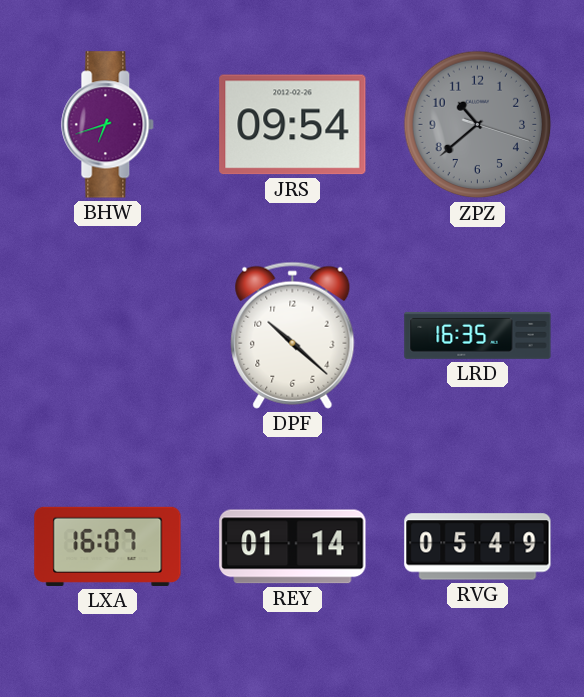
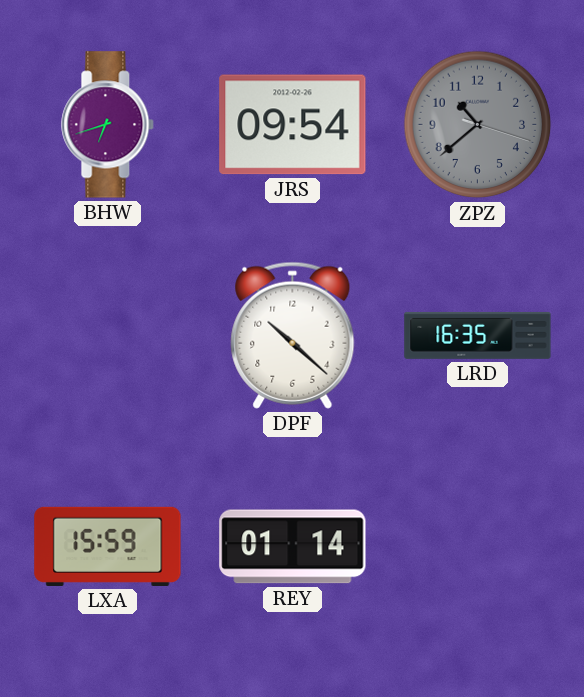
LXA: 16:07 -> 15:59 (108, 546)
RVG: 05:49 -> none (478, 547)
